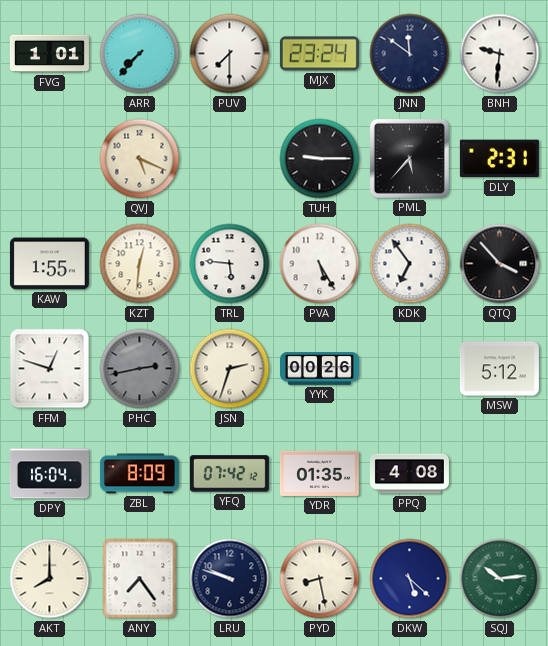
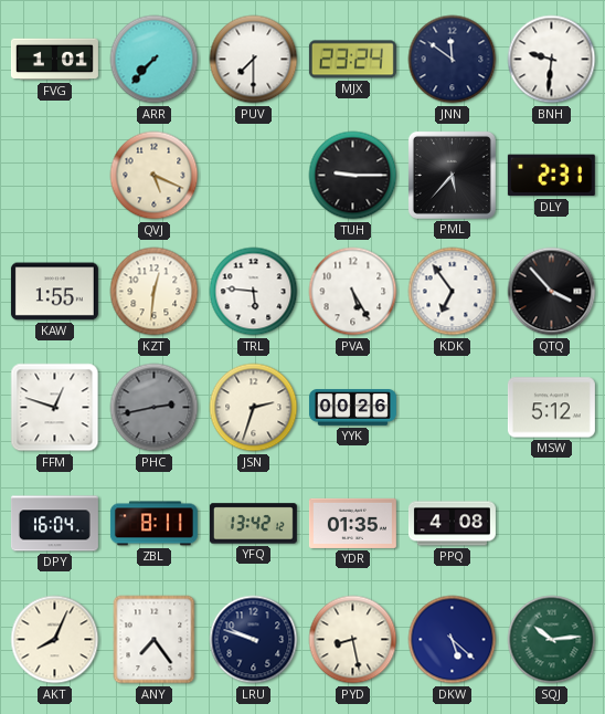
ZBL: 8:09 -> 8:11 (153, 524)
YFQ: 07:42 -> 13:42 (253, 524)
AKT: 8:00 -> 8:04 (55, 640)
